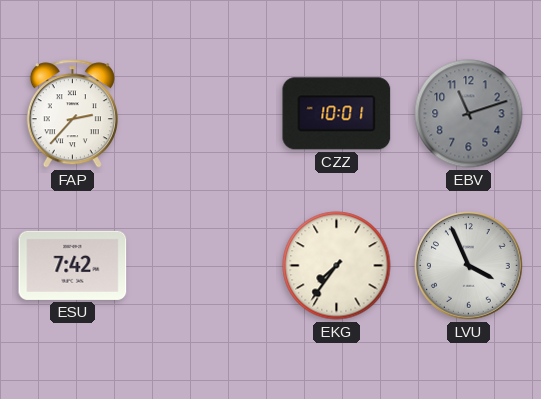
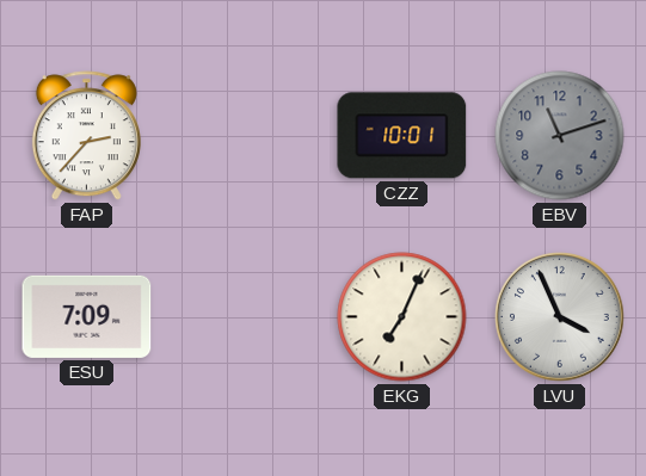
ESU: 7:42 -> 7:09 (87, 316)
EKG: 7:36 -> 7:04 (402, 317)
